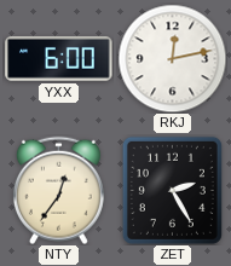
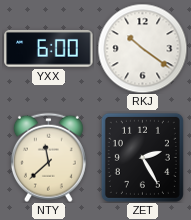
RKJ: 12:13 -> 10:21 (142, 48)
NTY: 12:36 -> 11:38 (48, 157)
